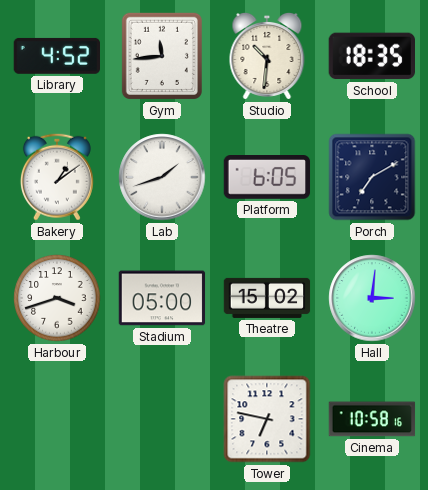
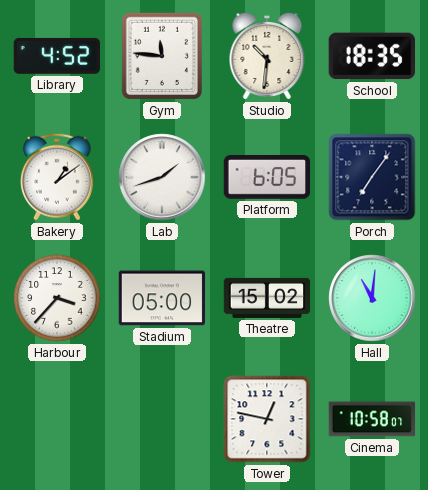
Gym: 11:44 -> 11:46 (162, 56)
Porch: 7:10 -> 7:06 (372, 177)
Harbour: 3:42 -> 3:37 (57, 298)
Hall: 3:01 -> 11:01 (372, 298)
Tower: 6:47 -> 12:47 (267, 419)
Cinema: 10:58:16 -> 10:58:07 (372, 419)
